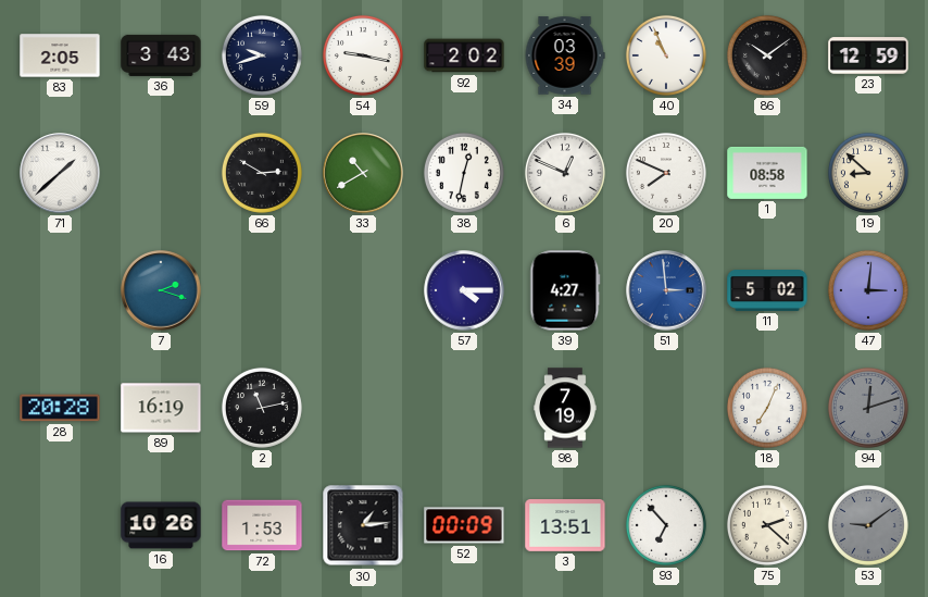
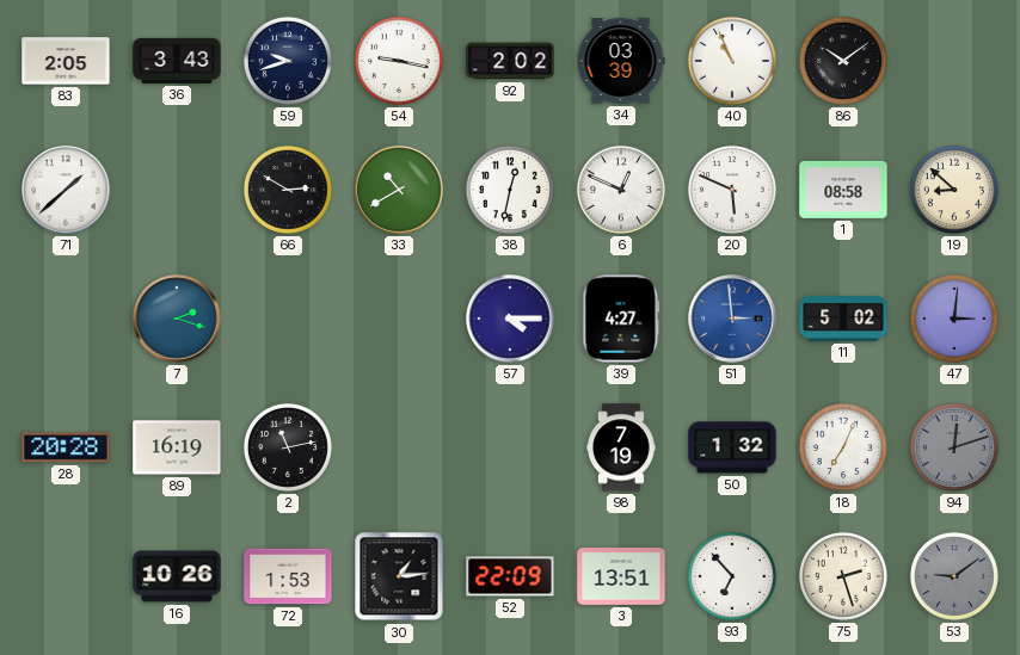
23: 12:59 -> none (868, 55)
20: 7:49 -> 5:49 (732, 190)
50: none -> 1:32 (732, 447)
52: 00:09 -> 22:09 (510, 576)
75: 2:22 -> 2:27 (843, 576)
